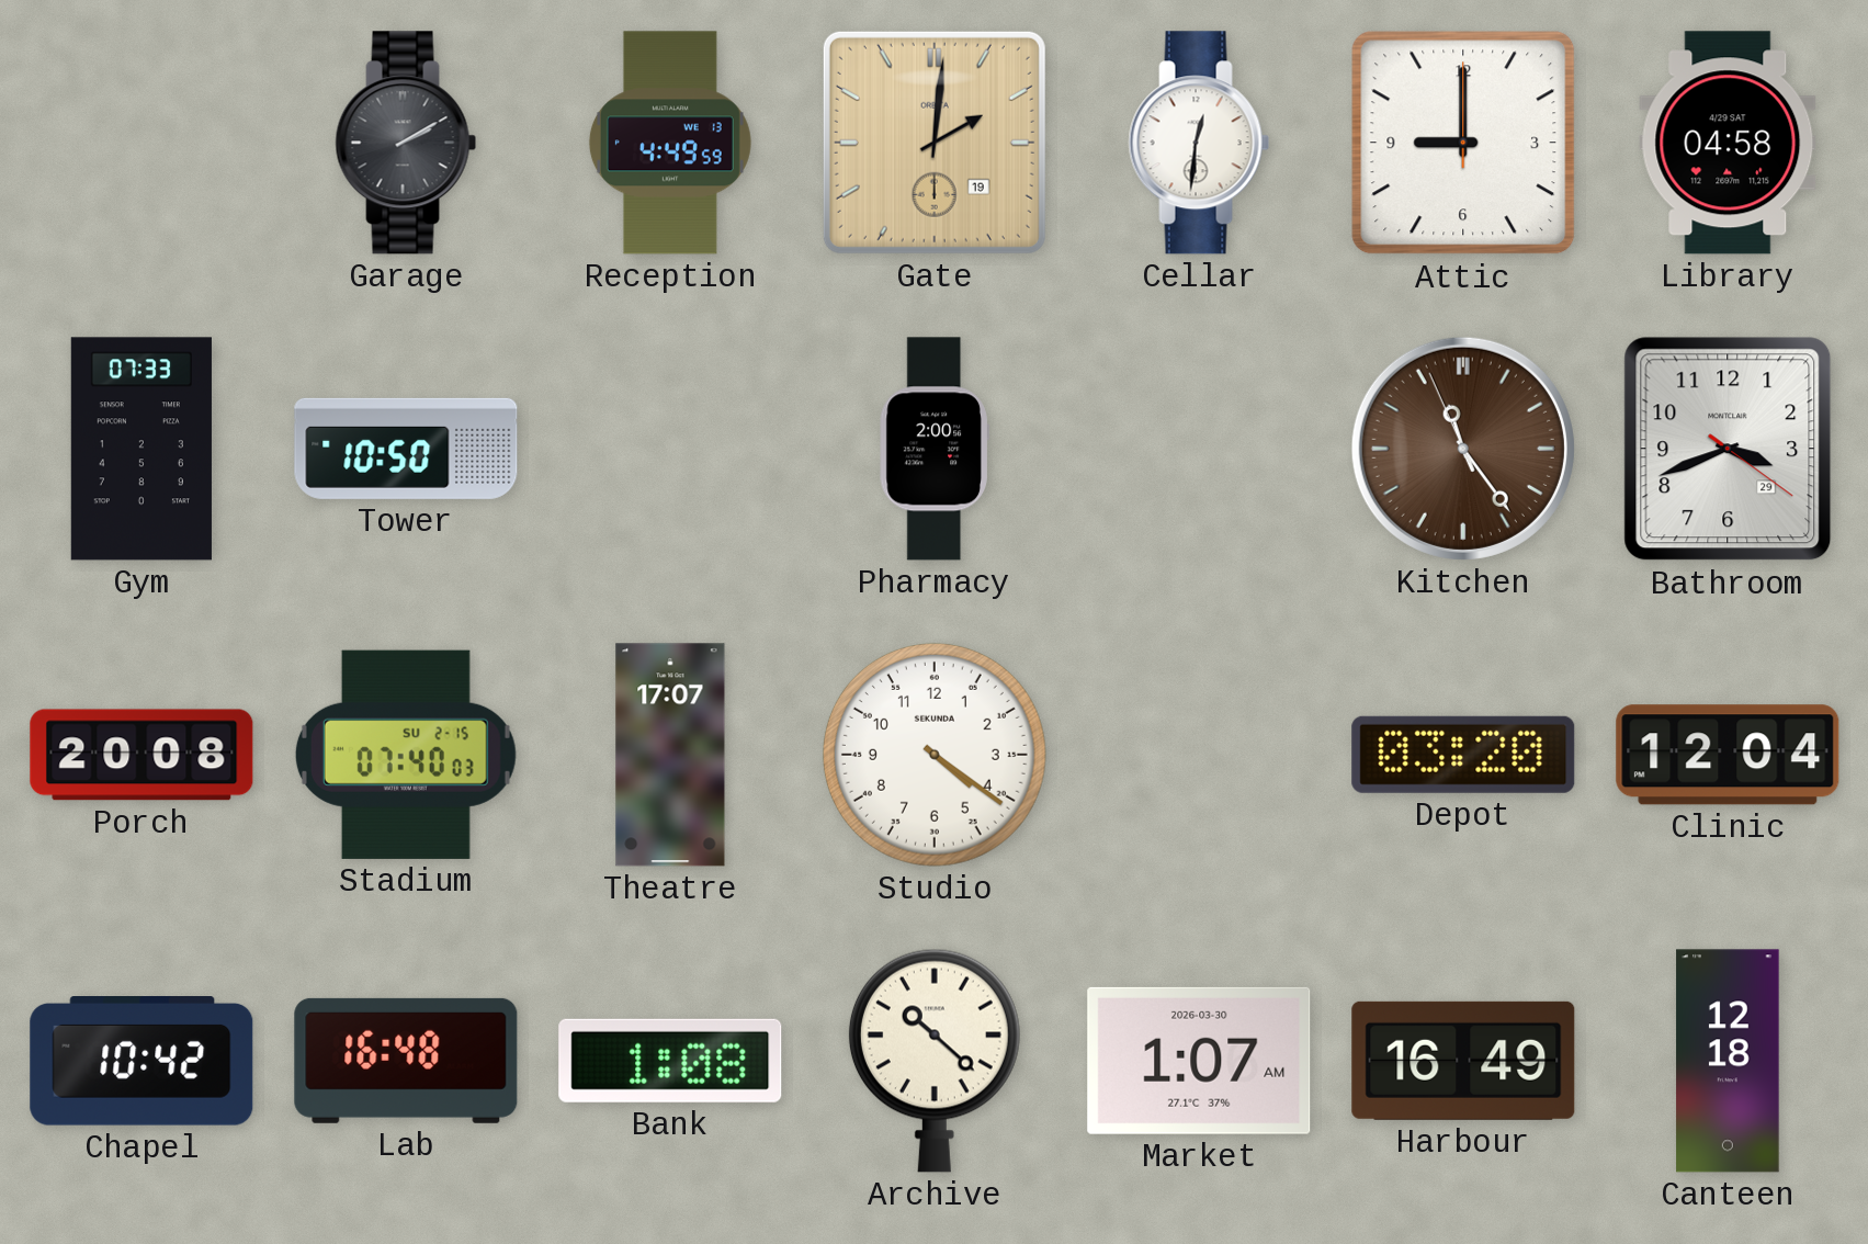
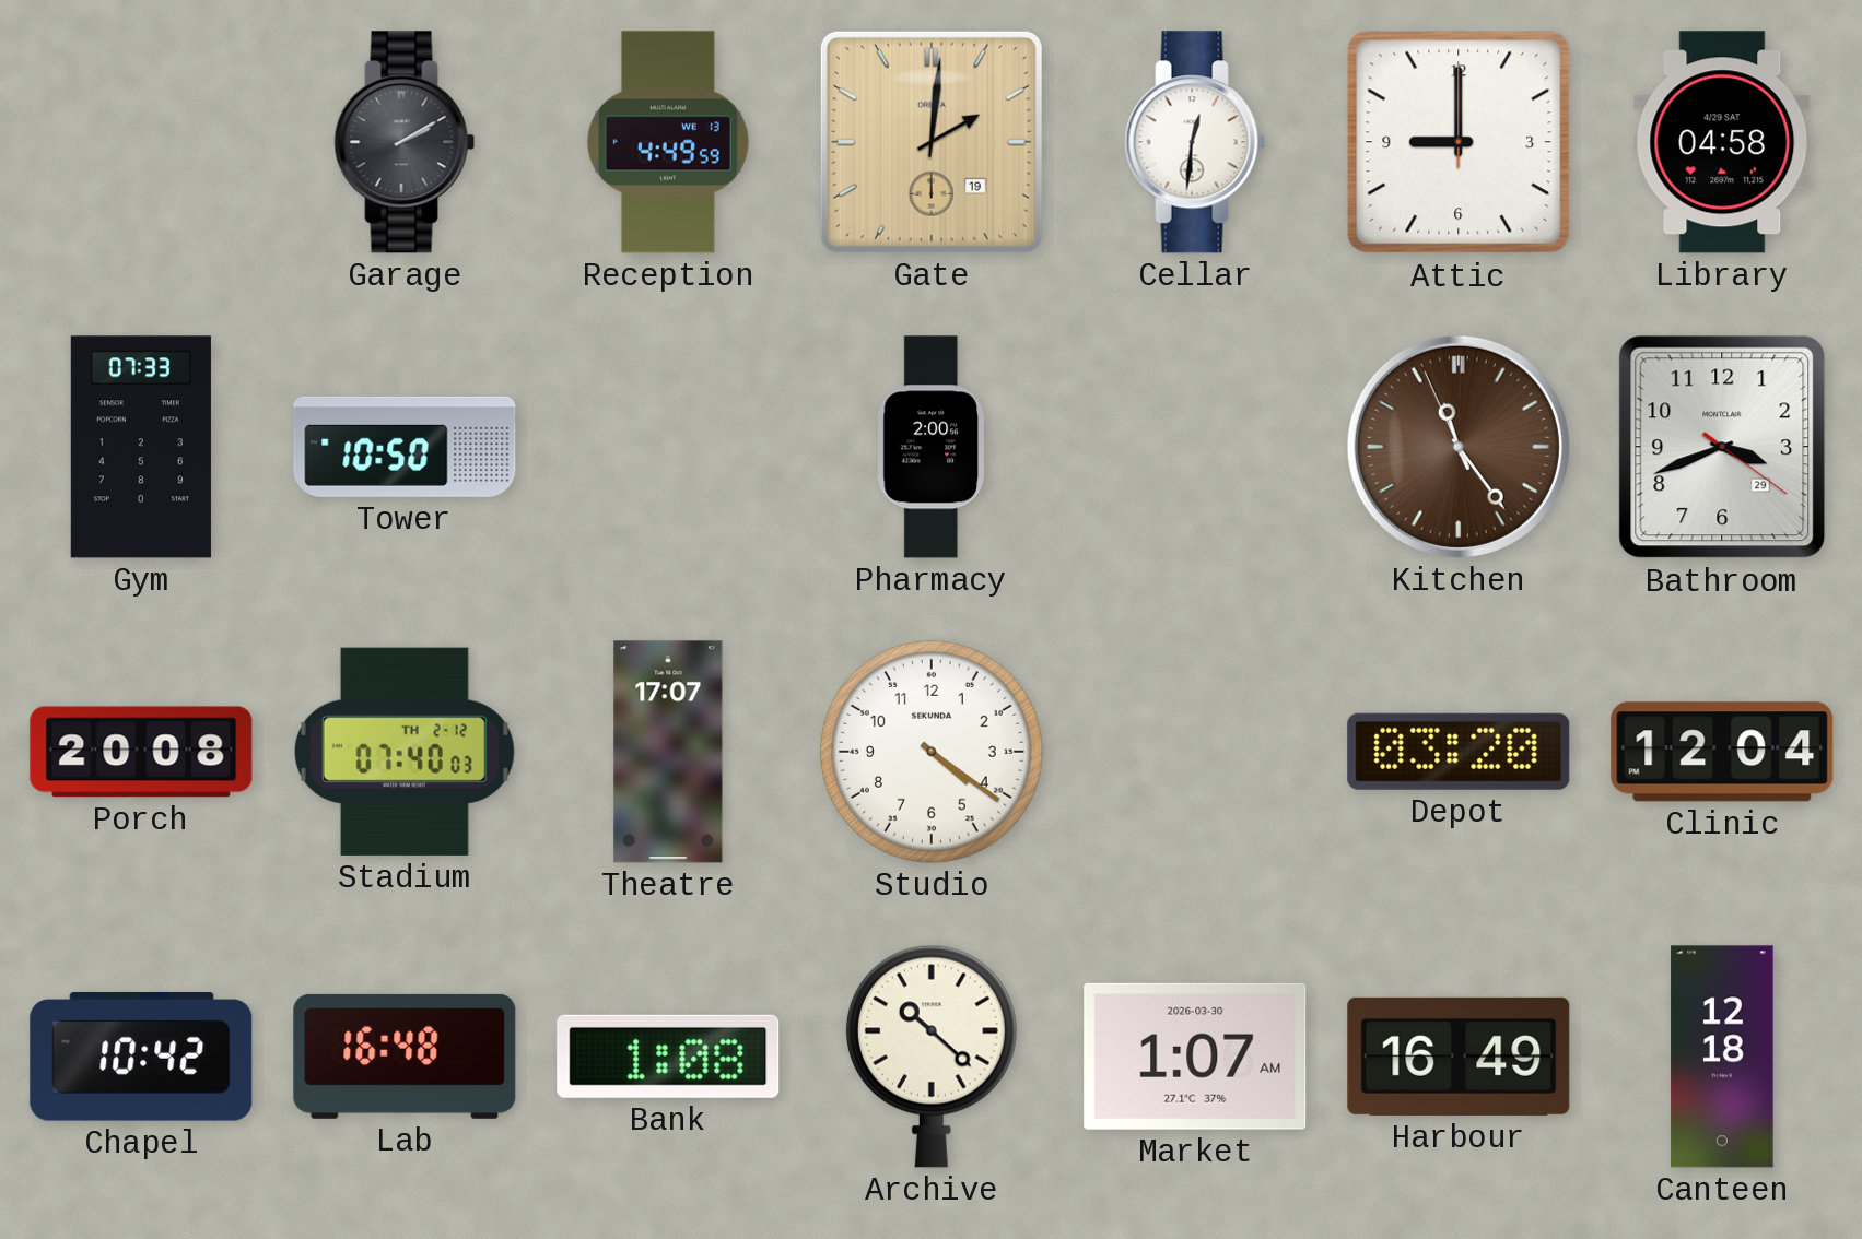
Stadium date: SU 2-15 -> TH 2-12 (405, 752)
